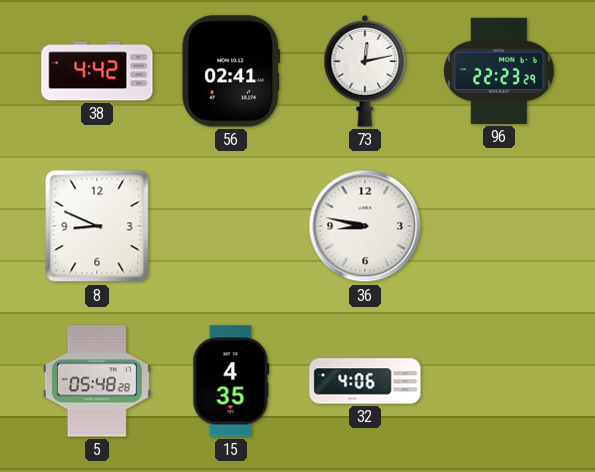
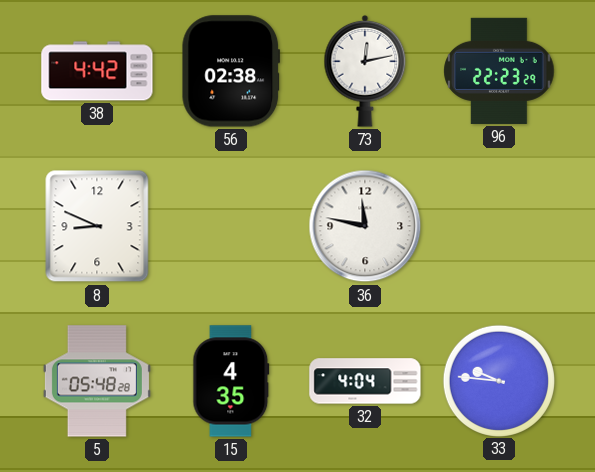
56: 02:41 -> 02:38 (231, 71)
36: 8:47 -> 11:47 (365, 226)
32: 4:06 -> 4:04 (365, 381)
33: none -> 9:46 (498, 380)
